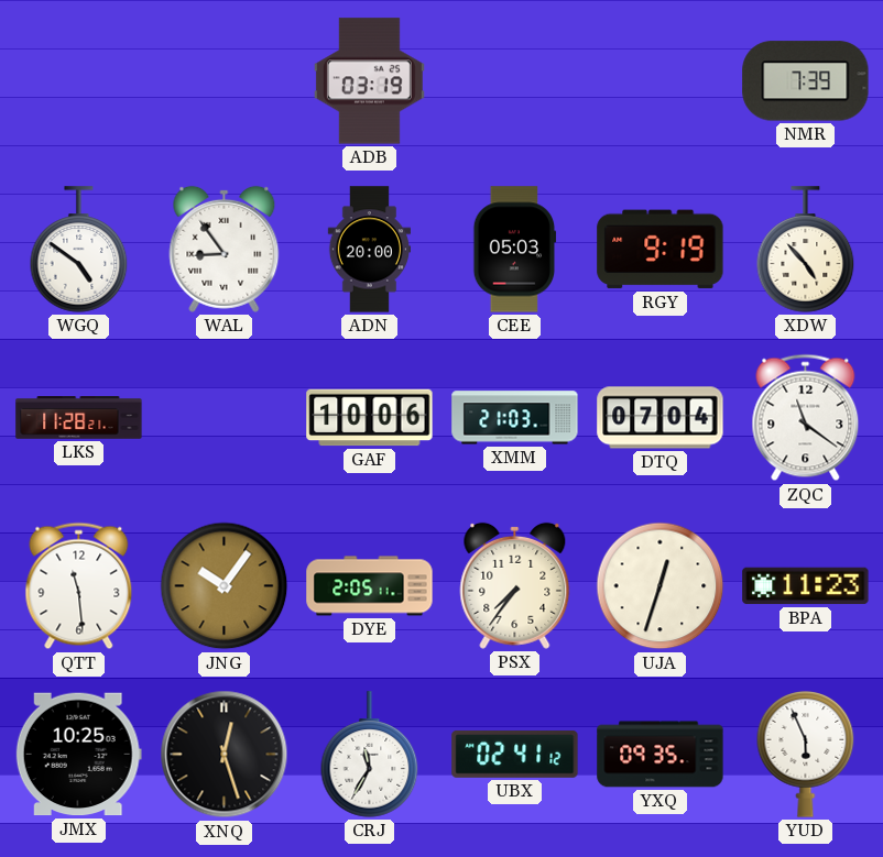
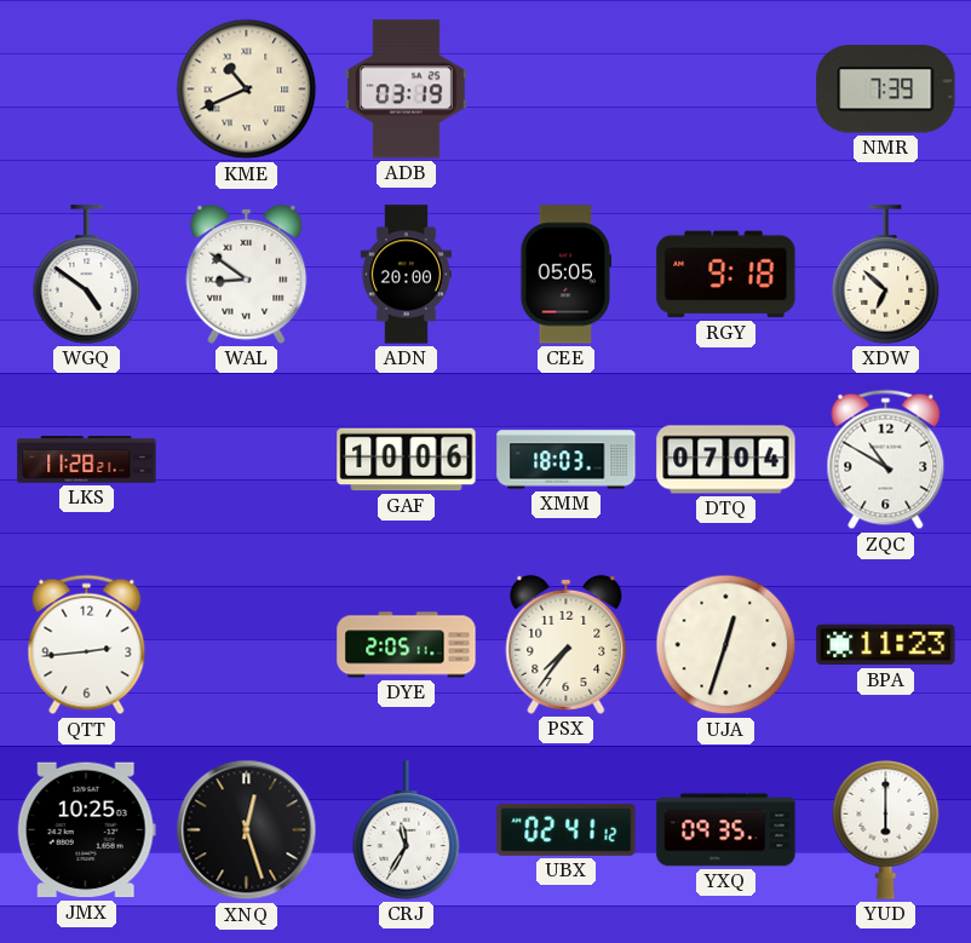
KME: none -> 10:41 (247, 90)
WAL: 8:54 -> 8:51 (247, 274)
CEE: 05:03 -> 05:05 (567, 275)
RGY: 9:19 -> 9:18 (726, 275)
XDW: 4:53 -> 6:52 (886, 275)
XMM: 21:03 -> 18:03 (567, 460)
ZQC: 11:21 -> 10:50 (886, 460)
QTT: 11:29 -> 2:44 (87, 645)
JNG: 10:06 -> none (225, 586)
YUD: 5:56 -> 6:00 (886, 830)
